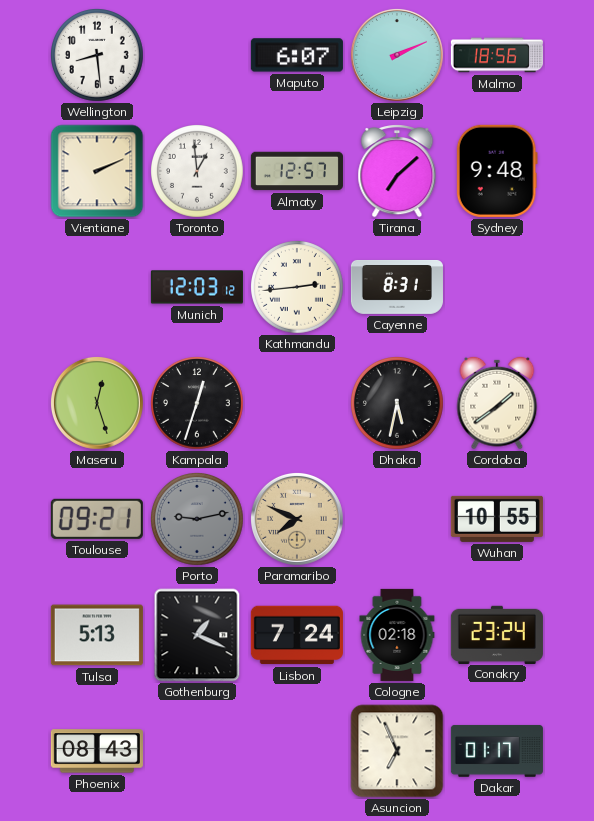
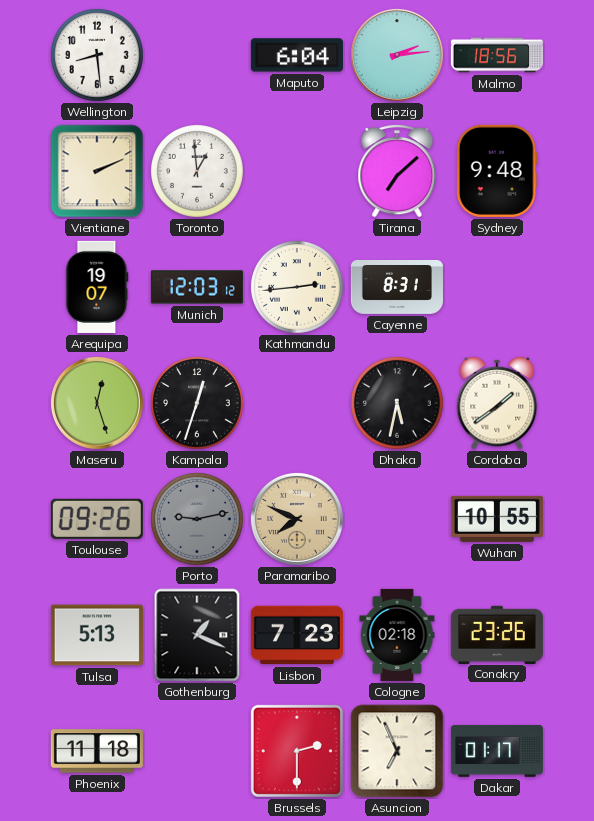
Maputo: 6:07 -> 6:04 (297, 55)
Leipzig: 2:11 -> 2:14 (397, 55)
Almaty: 12:57 -> none (297, 171)
Arequipa: none -> 19:07 (97, 287)
Toulouse: 09:21 -> 09:26 (97, 519)
Lisbon: 7:24 -> 7:23 (297, 635)
Conakry: 23:24 -> 23:26 (497, 634)
Phoenix: 08:43 -> 11:18 (97, 751)
Brussels: none -> 2:30 (297, 751)
